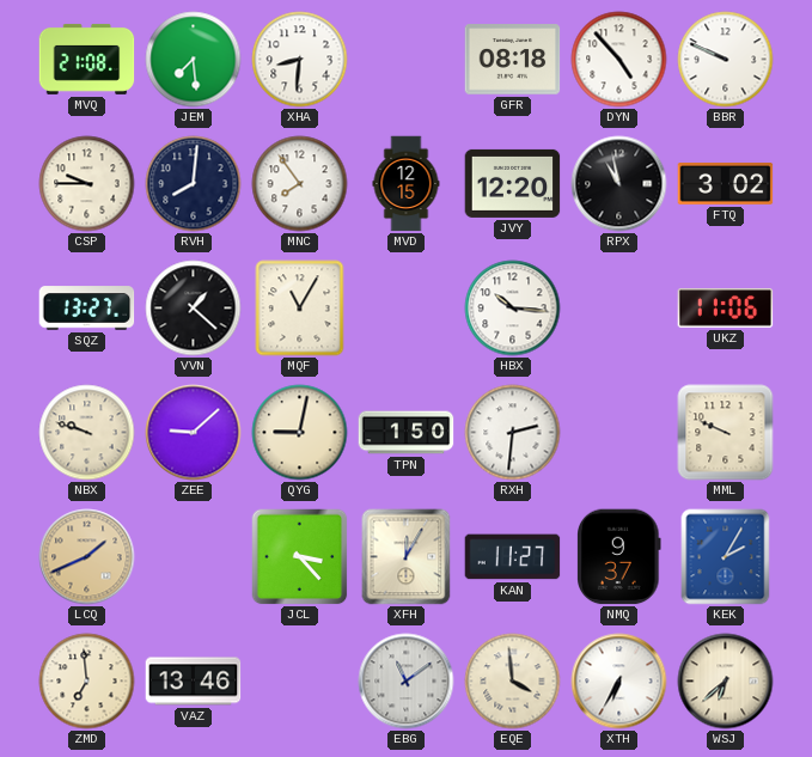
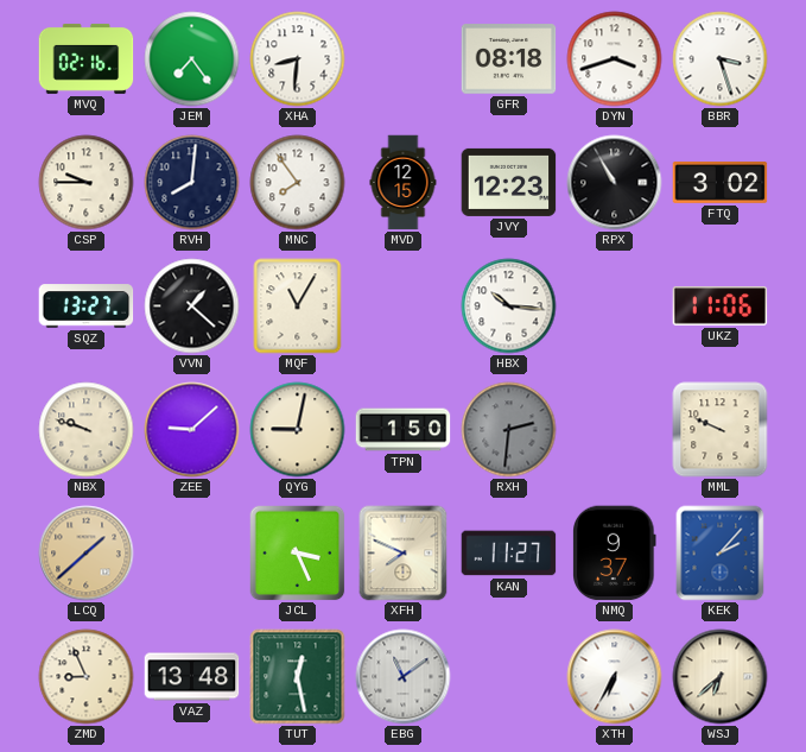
MVQ: 21:08 -> 02:16 (87, 58)
JEM: 7:29 -> 7:24 (192, 59)
DYN: 4:53 -> 3:42 (615, 59)
BBR: 9:49 -> 3:27 (721, 59)
JVY: 12:20 -> 12:23 (509, 182)
RPX: 10:58 -> 10:55 (615, 183)
RXH dial: white -> grey (509, 430)
LCQ: 1:41 -> 1:38 (87, 554)
JCL: 3:23 -> 3:26 (298, 554)
XFH: 12:05 -> 7:49 (404, 554)
KEK: 2:05 -> 2:07 (721, 554)
ZMD: 6:59 -> 8:56 (87, 677)
VAZ: 13:46 -> 13:48 (192, 677)
TUT: none -> 12:28 (298, 677)
EQE: 3:59 -> none (513, 682)
